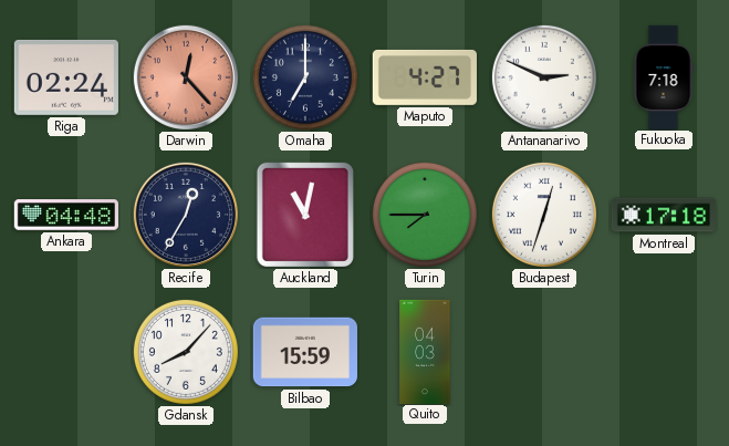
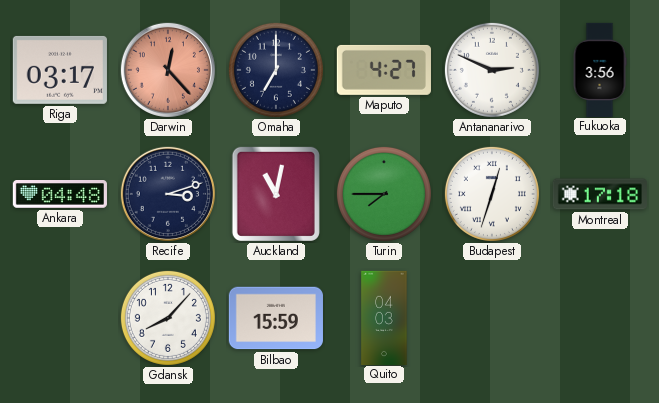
Riga: 02:24 -> 03:17 (60, 70)
Fukuoka: 7:18 -> 3:56 (600, 69)
Recife: 12:35 -> 3:12 (168, 194)
